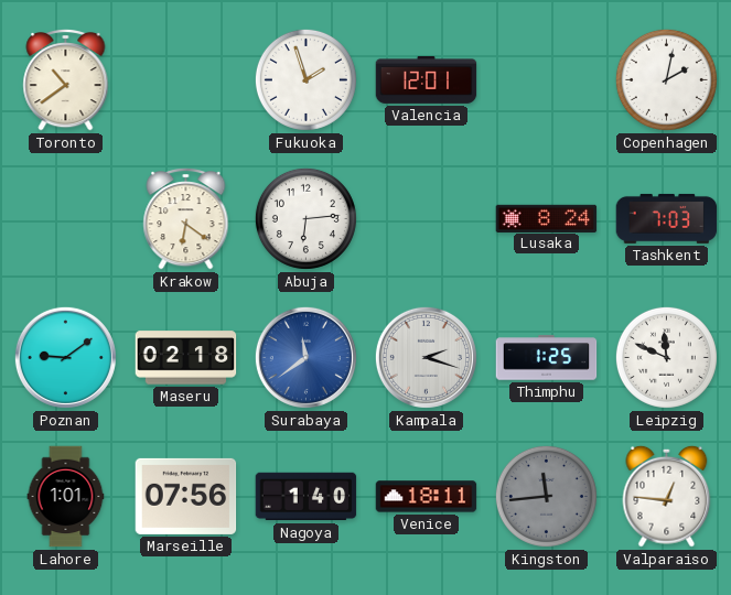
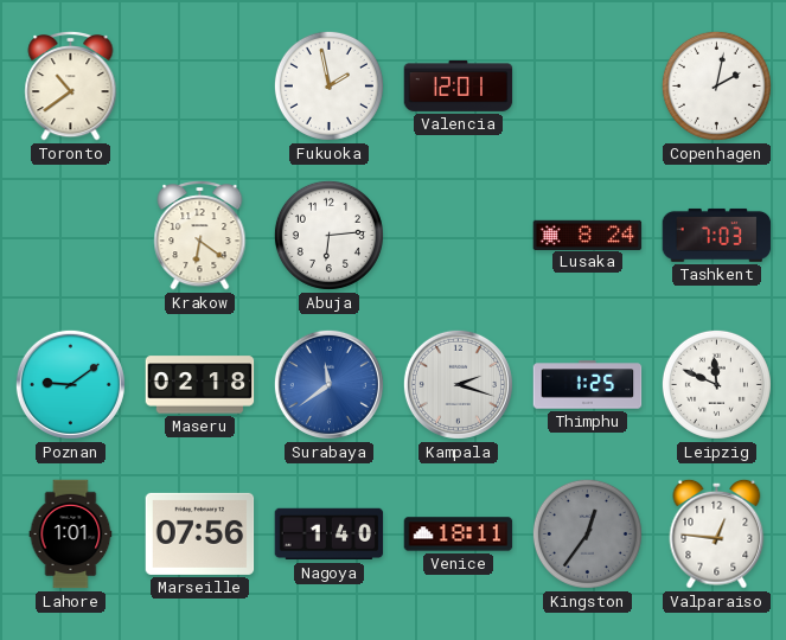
Fukuoka: 1:57 -> 1:58 (328, 85)
Kingston: 11:44 -> 12:36 (587, 533)
